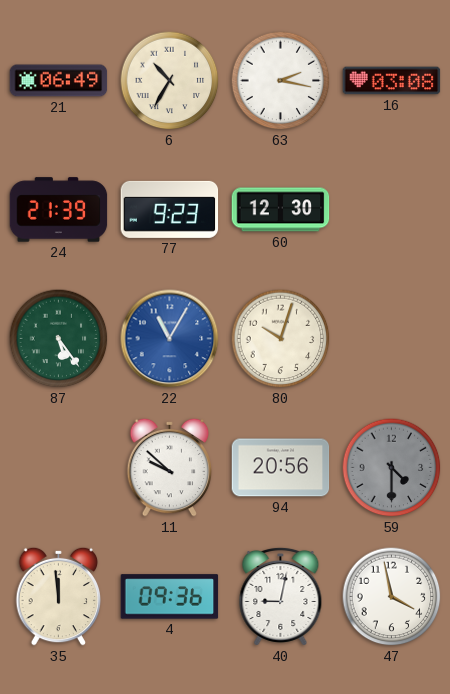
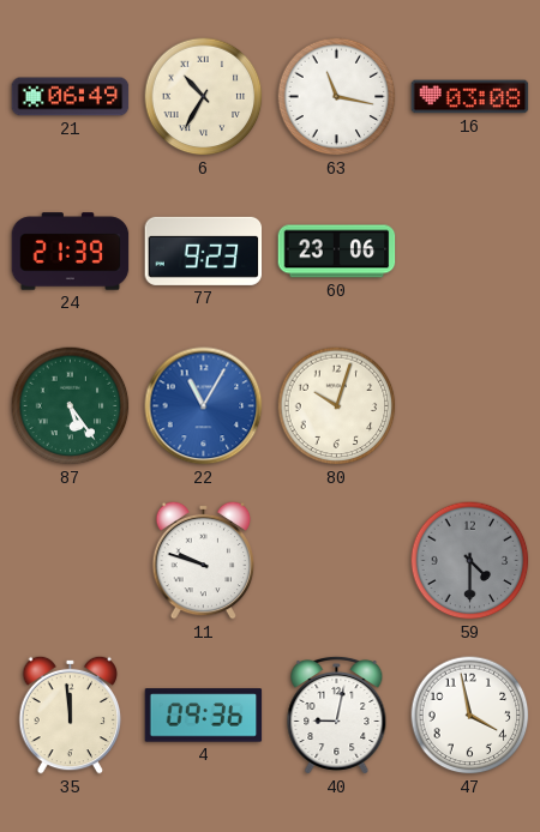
63: 2:17 -> 11:17 (337, 97)
60: 12:30 -> 23:06 (337, 252)
11: 9:52 -> 9:48 (204, 560)
94: 20:56 -> none (281, 468)
